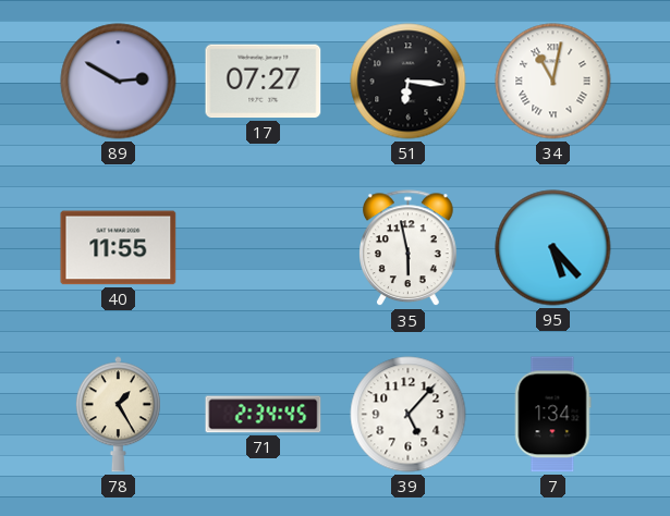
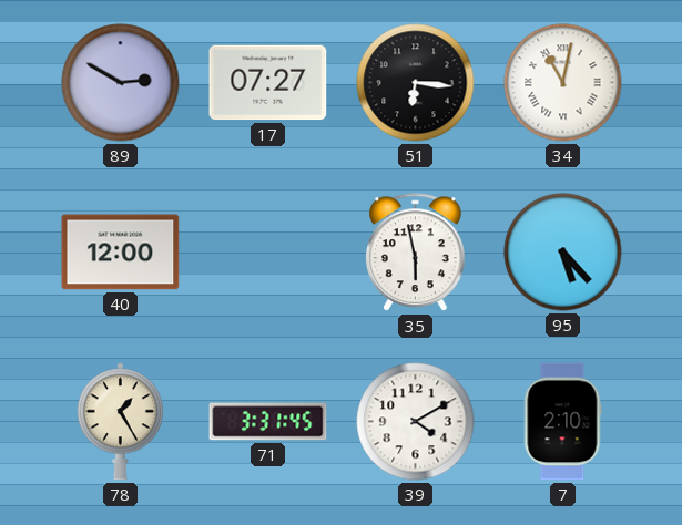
40: 11:55 -> 12:00 (121, 253)
71: 2:34 -> 3:31 (268, 422)
39: 5:07 -> 4:10 (416, 422)
7: 1:34 -> 2:10 (562, 422)
